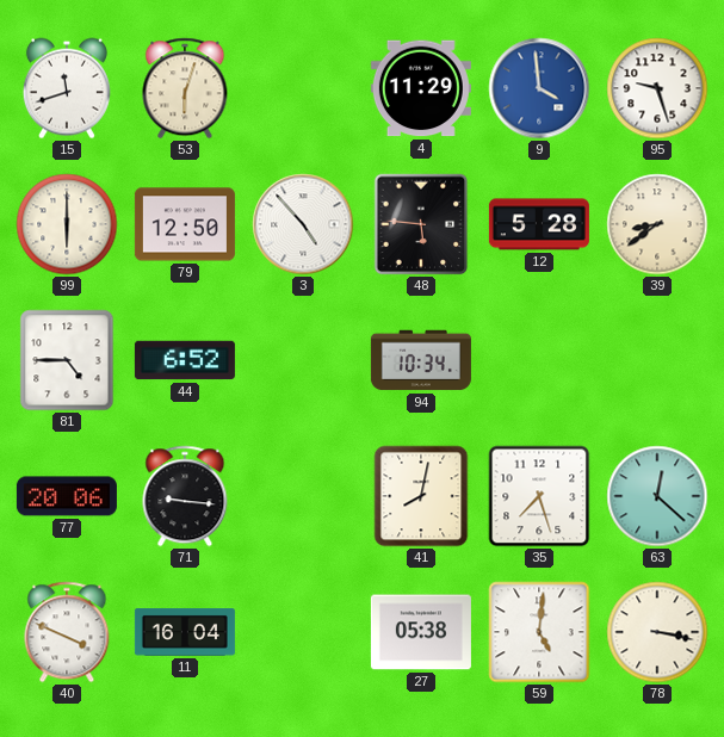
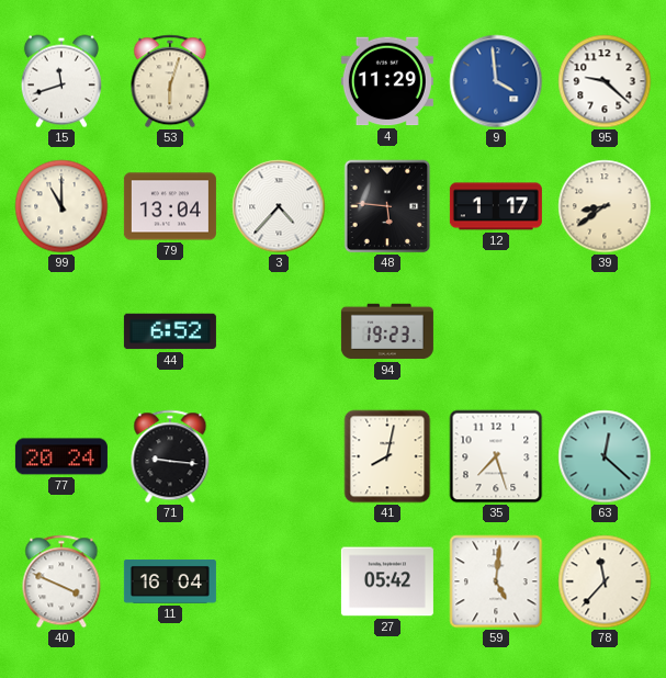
95: 9:27 -> 9:22 (605, 81)
99: 6:00 -> 11:00 (61, 206)
79: 12:50 -> 13:04 (170, 206)
3: 4:53 -> 4:37 (279, 206)
12: 5:28 -> 1:17 (496, 206)
81: 4:45 -> none (67, 360)
94: 10:34 -> 19:23 (387, 331)
77: 20:06 -> 20:24 (61, 456)
27: 05:38 -> 05:42 (387, 581)
78: 3:17 -> 11:37 (605, 581)
